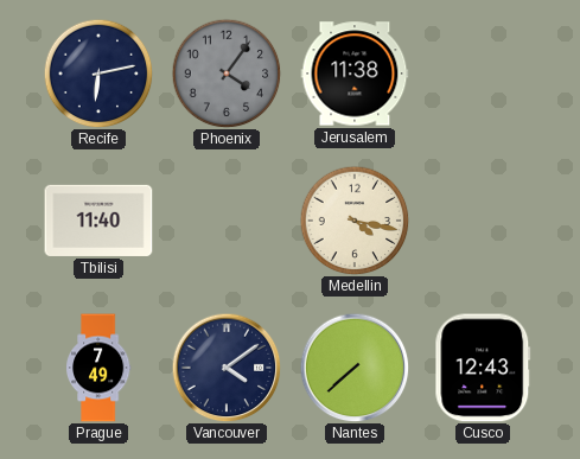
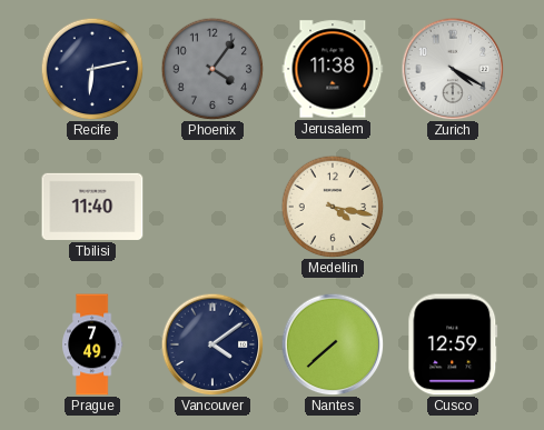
Zurich: none -> 4:20 (453, 69)
Cusco: 12:43 -> 12:59 (453, 344)
